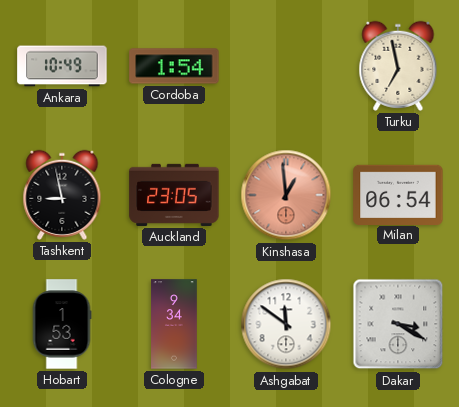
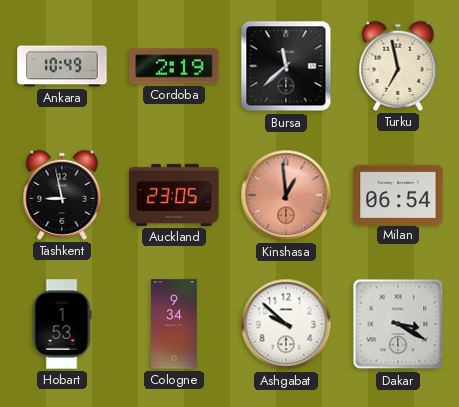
Cordoba: 1:54 -> 2:19 (174, 66)
Bursa: none -> 11:38 (286, 66)
Ashgabat: 11:51 -> 9:52 (286, 324)
